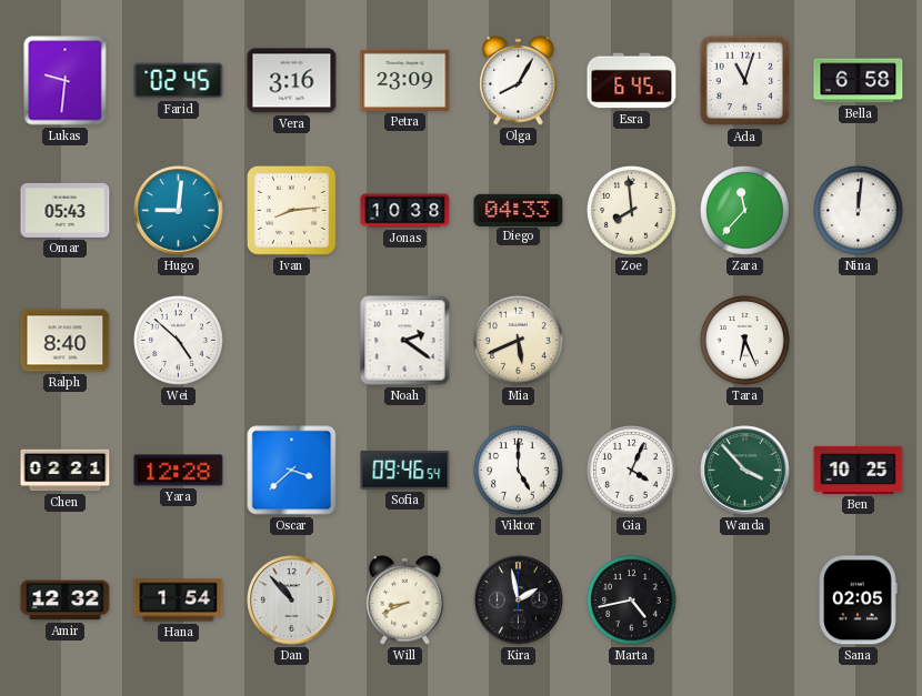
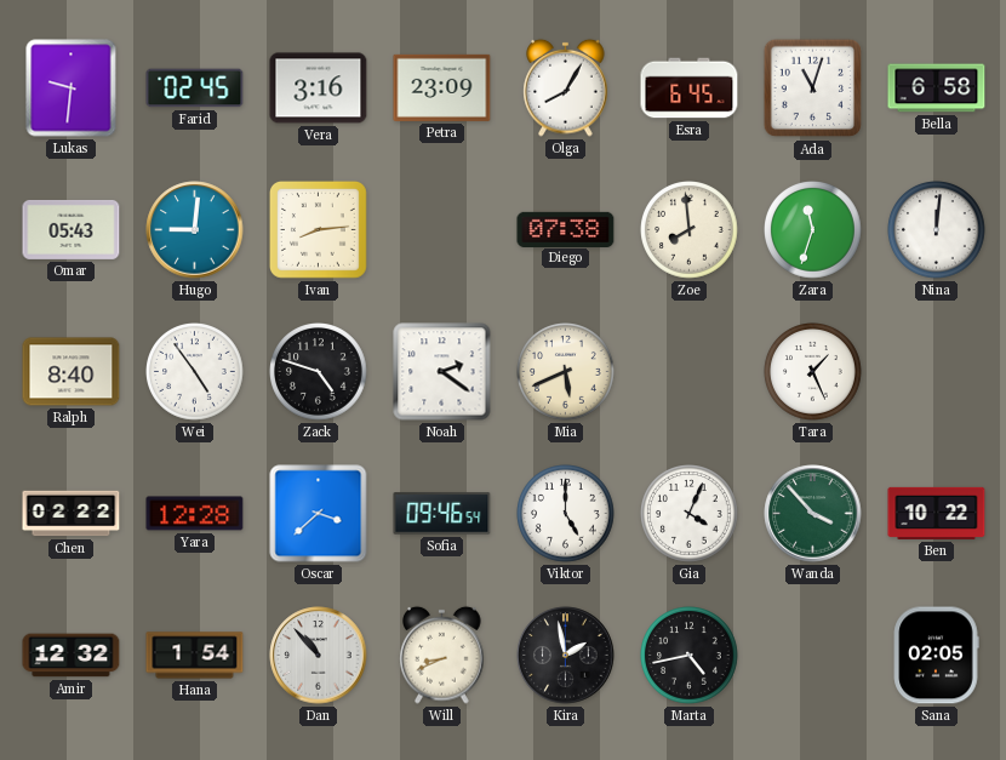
Jonas: 10:38 -> none (405, 211)
Diego: 04:33 -> 07:38 (566, 229)
Zara: 11:37 -> 11:33 (813, 230)
Wei: 4:52 -> 4:54 (195, 372)
Zack: none -> 4:48 (319, 372)
Tara: 6:26 -> 1:26 (813, 372)
Chen: 02:21 -> 02:22 (72, 514)
Ben: 10:25 -> 10:22 (937, 513)
